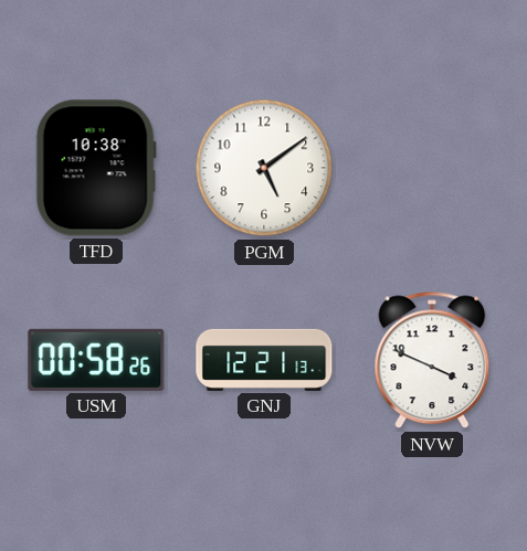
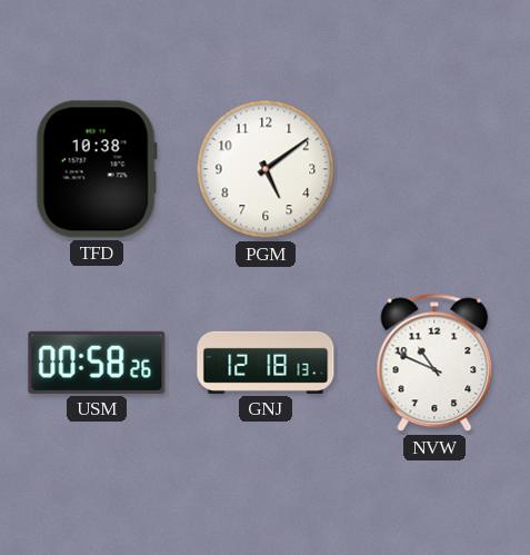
GNJ: 12:21 -> 12:18 (266, 363)
NVW: 3:49 -> 10:49 (434, 363)
